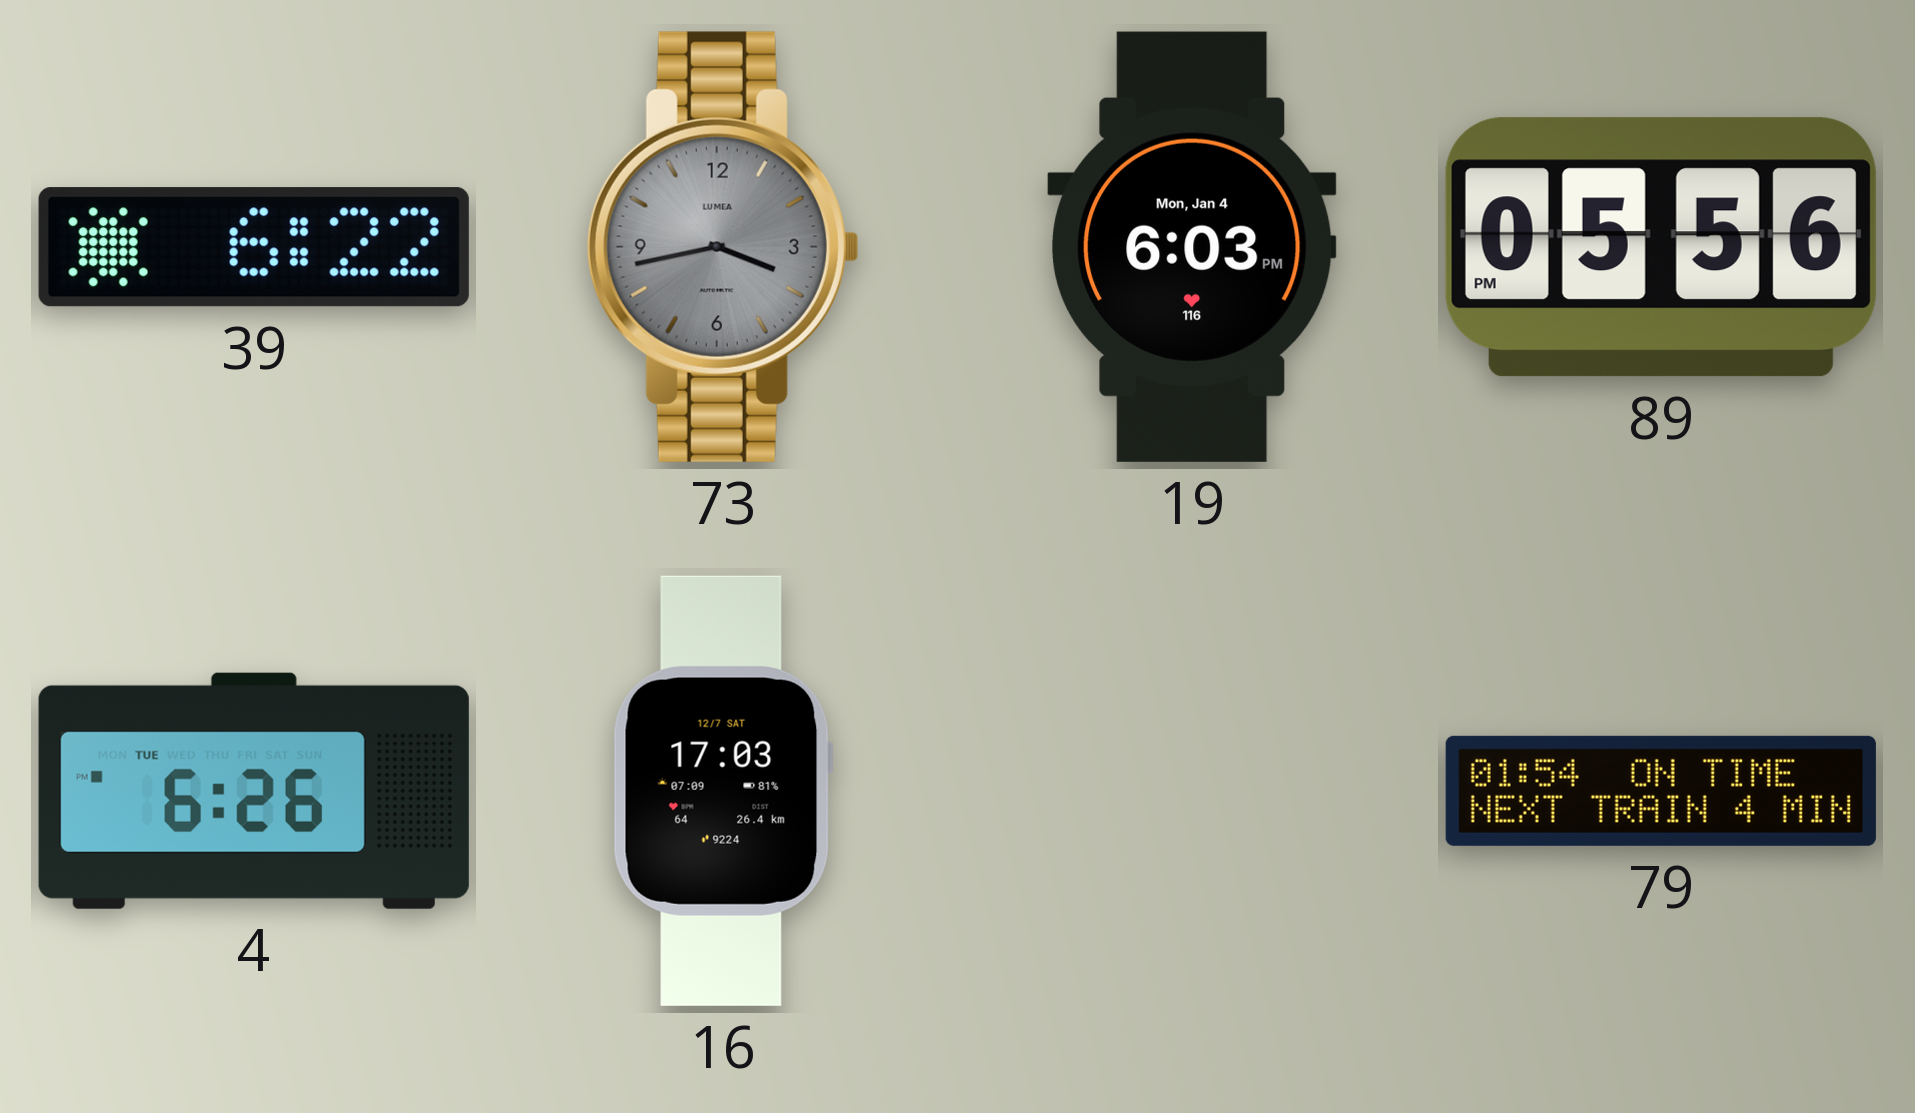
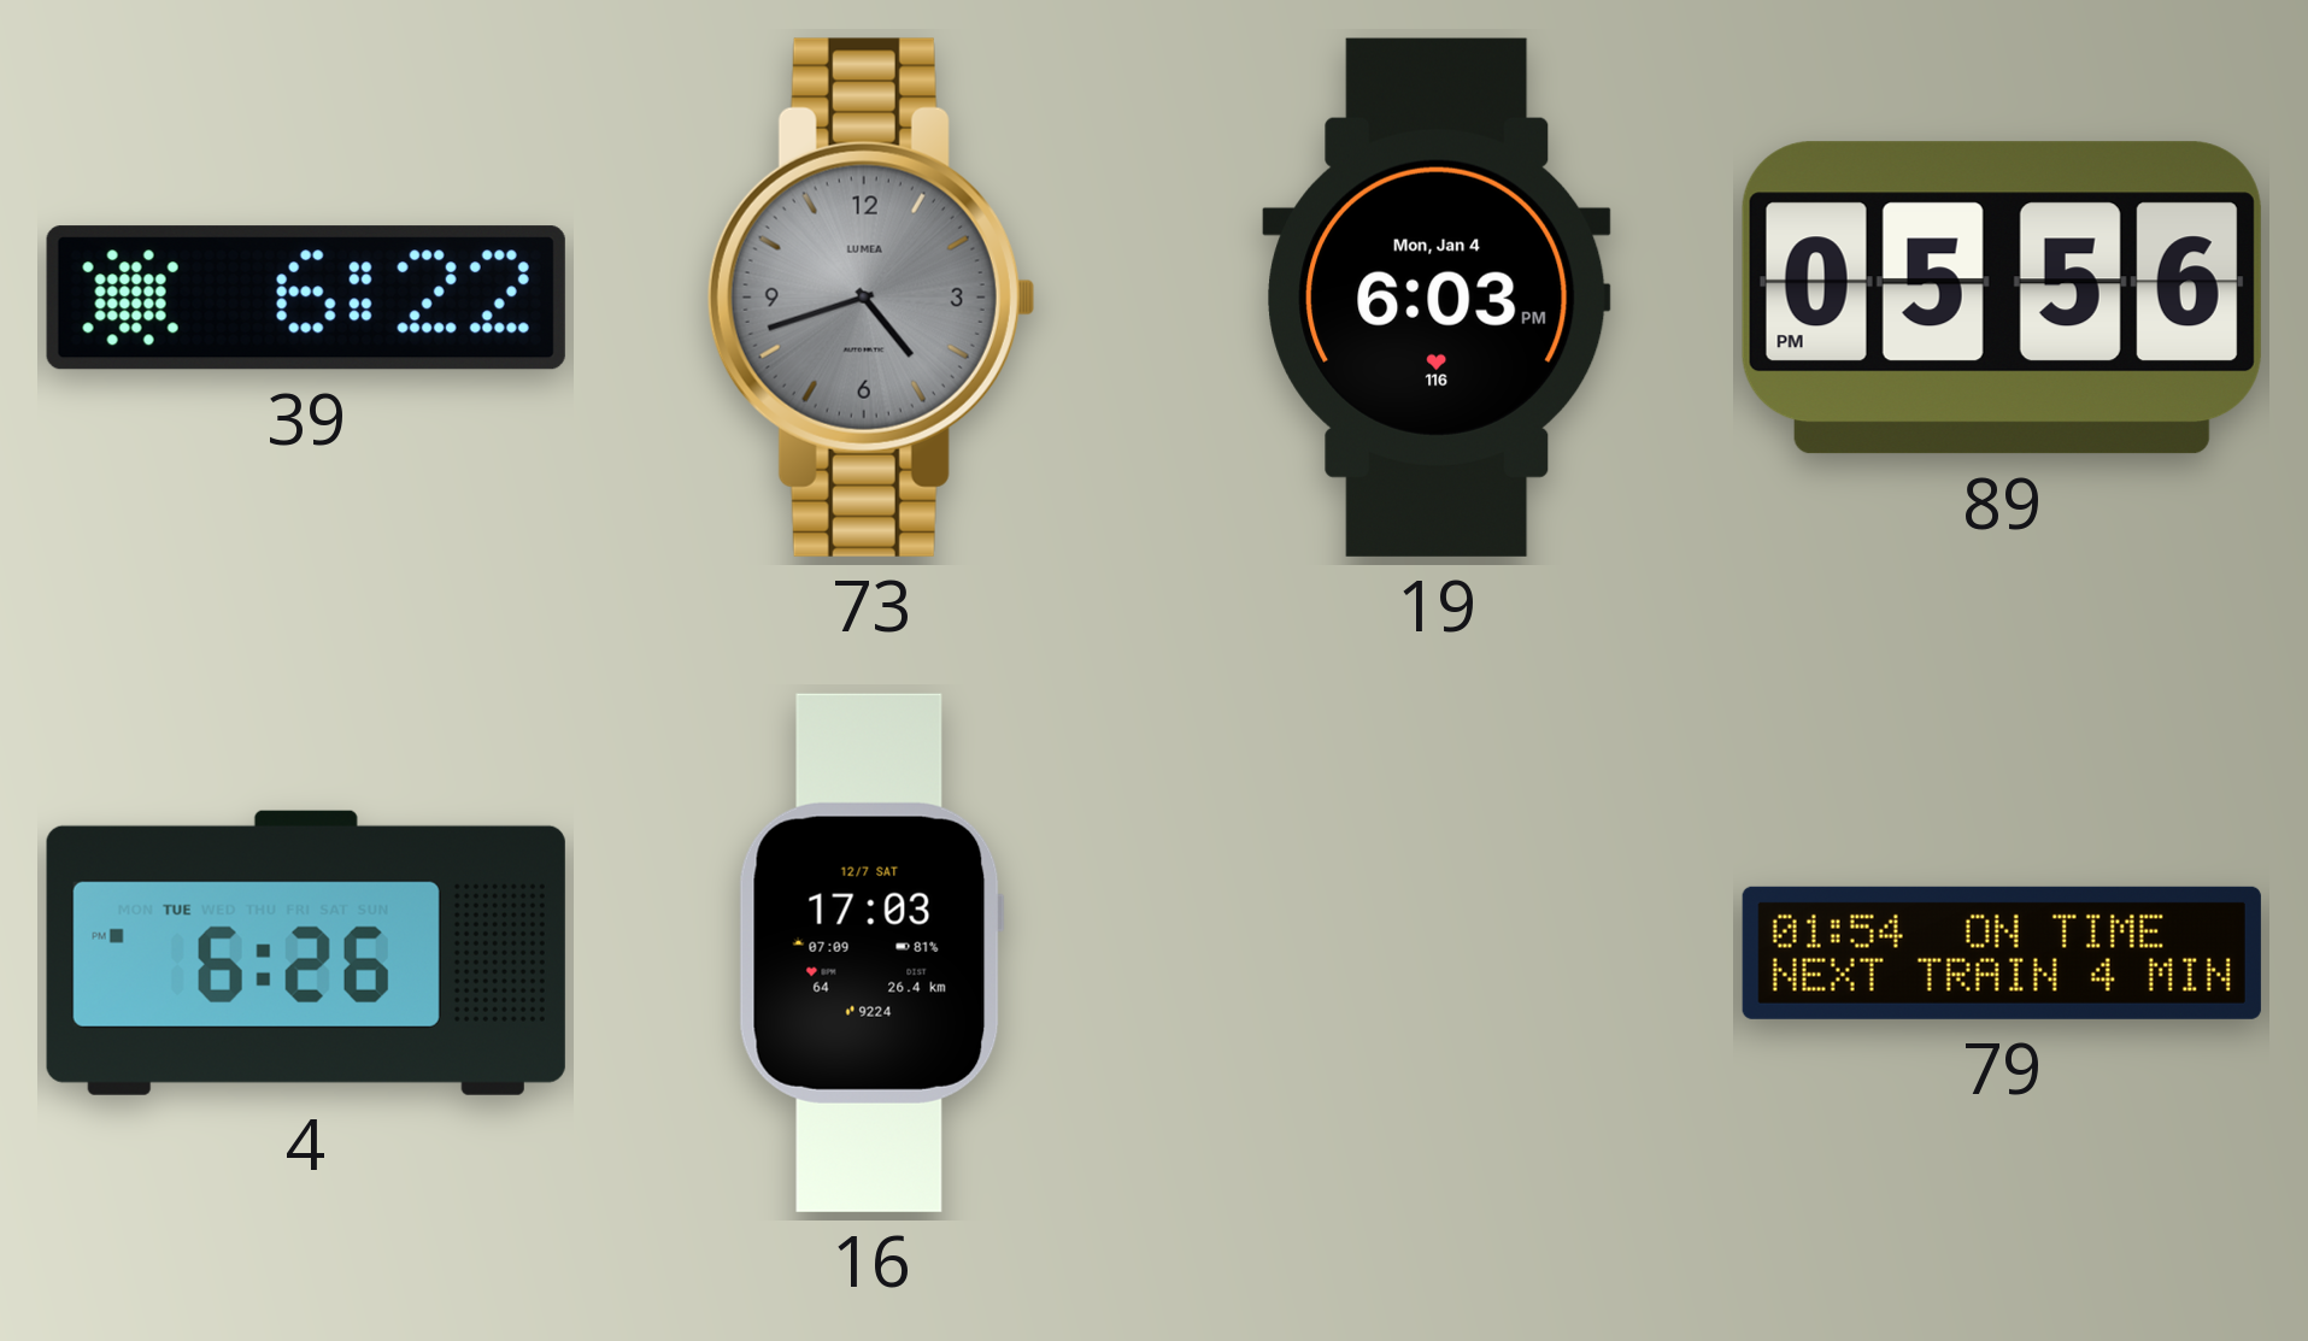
73: 3:43 -> 4:42 (871, 298)
